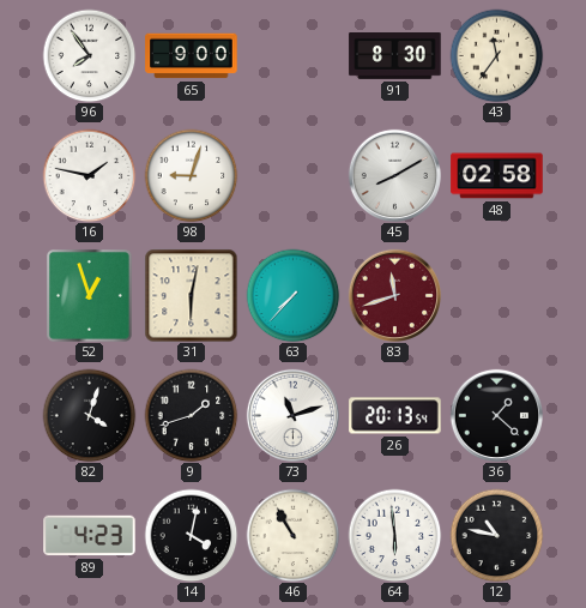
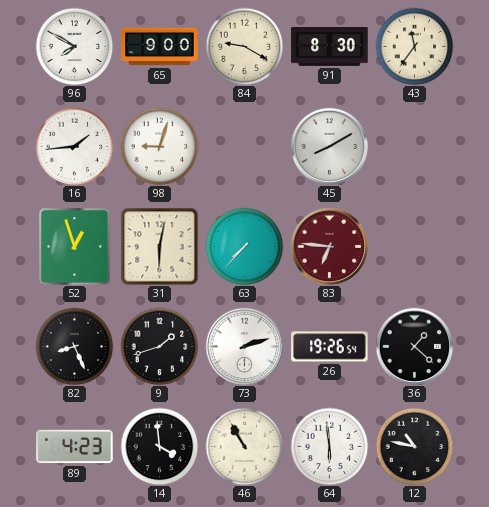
96: 7:54 -> 7:50 (74, 46)
84: none -> 9:20 (244, 46)
16: 1:47 -> 1:44 (74, 146)
48: 02:58 -> none (497, 176)
83: 11:42 -> 6:46 (329, 246)
82: 4:03 -> 8:26 (74, 346)
73: 11:12 -> 2:12 (244, 346)
26: 20:13 -> 19:26 (330, 347)
14: 4:02 -> 3:59 (159, 446)
